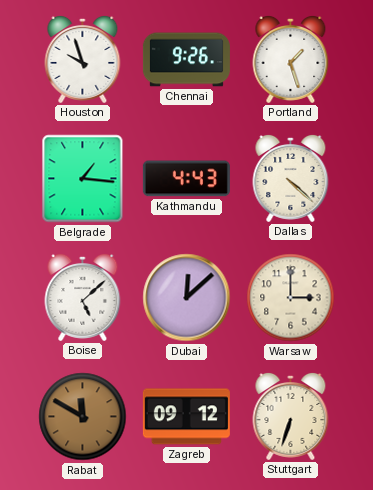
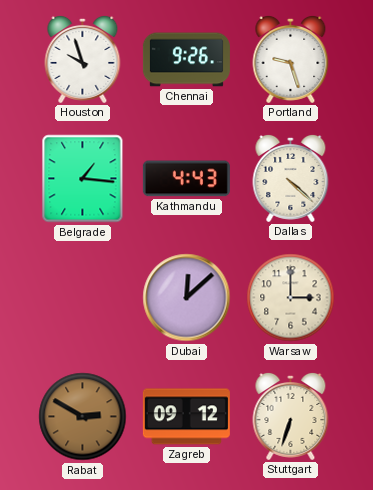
Portland: 1:27 -> 9:27 (291, 59)
Boise: 5:08 -> none (83, 297)
Rabat: 11:50 -> 2:50 (83, 417)
